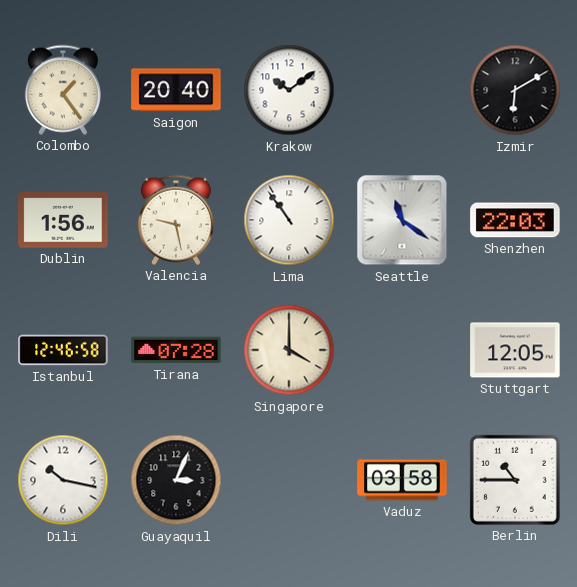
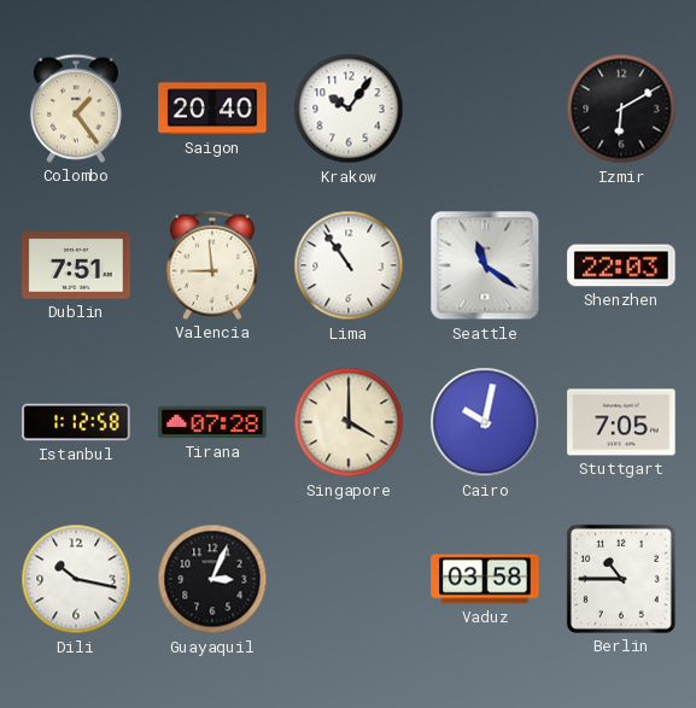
Krakow: 10:09 -> 10:06 (349, 109)
Dublin: 1:56 -> 7:51 (76, 265)
Valencia: 9:28 -> 8:59 (212, 265)
Istanbul: 12:46 -> 1:12 (76, 422)
Cairo: none -> 10:02 (485, 422)
Stuttgart: 12:05 -> 7:05 (621, 422)
